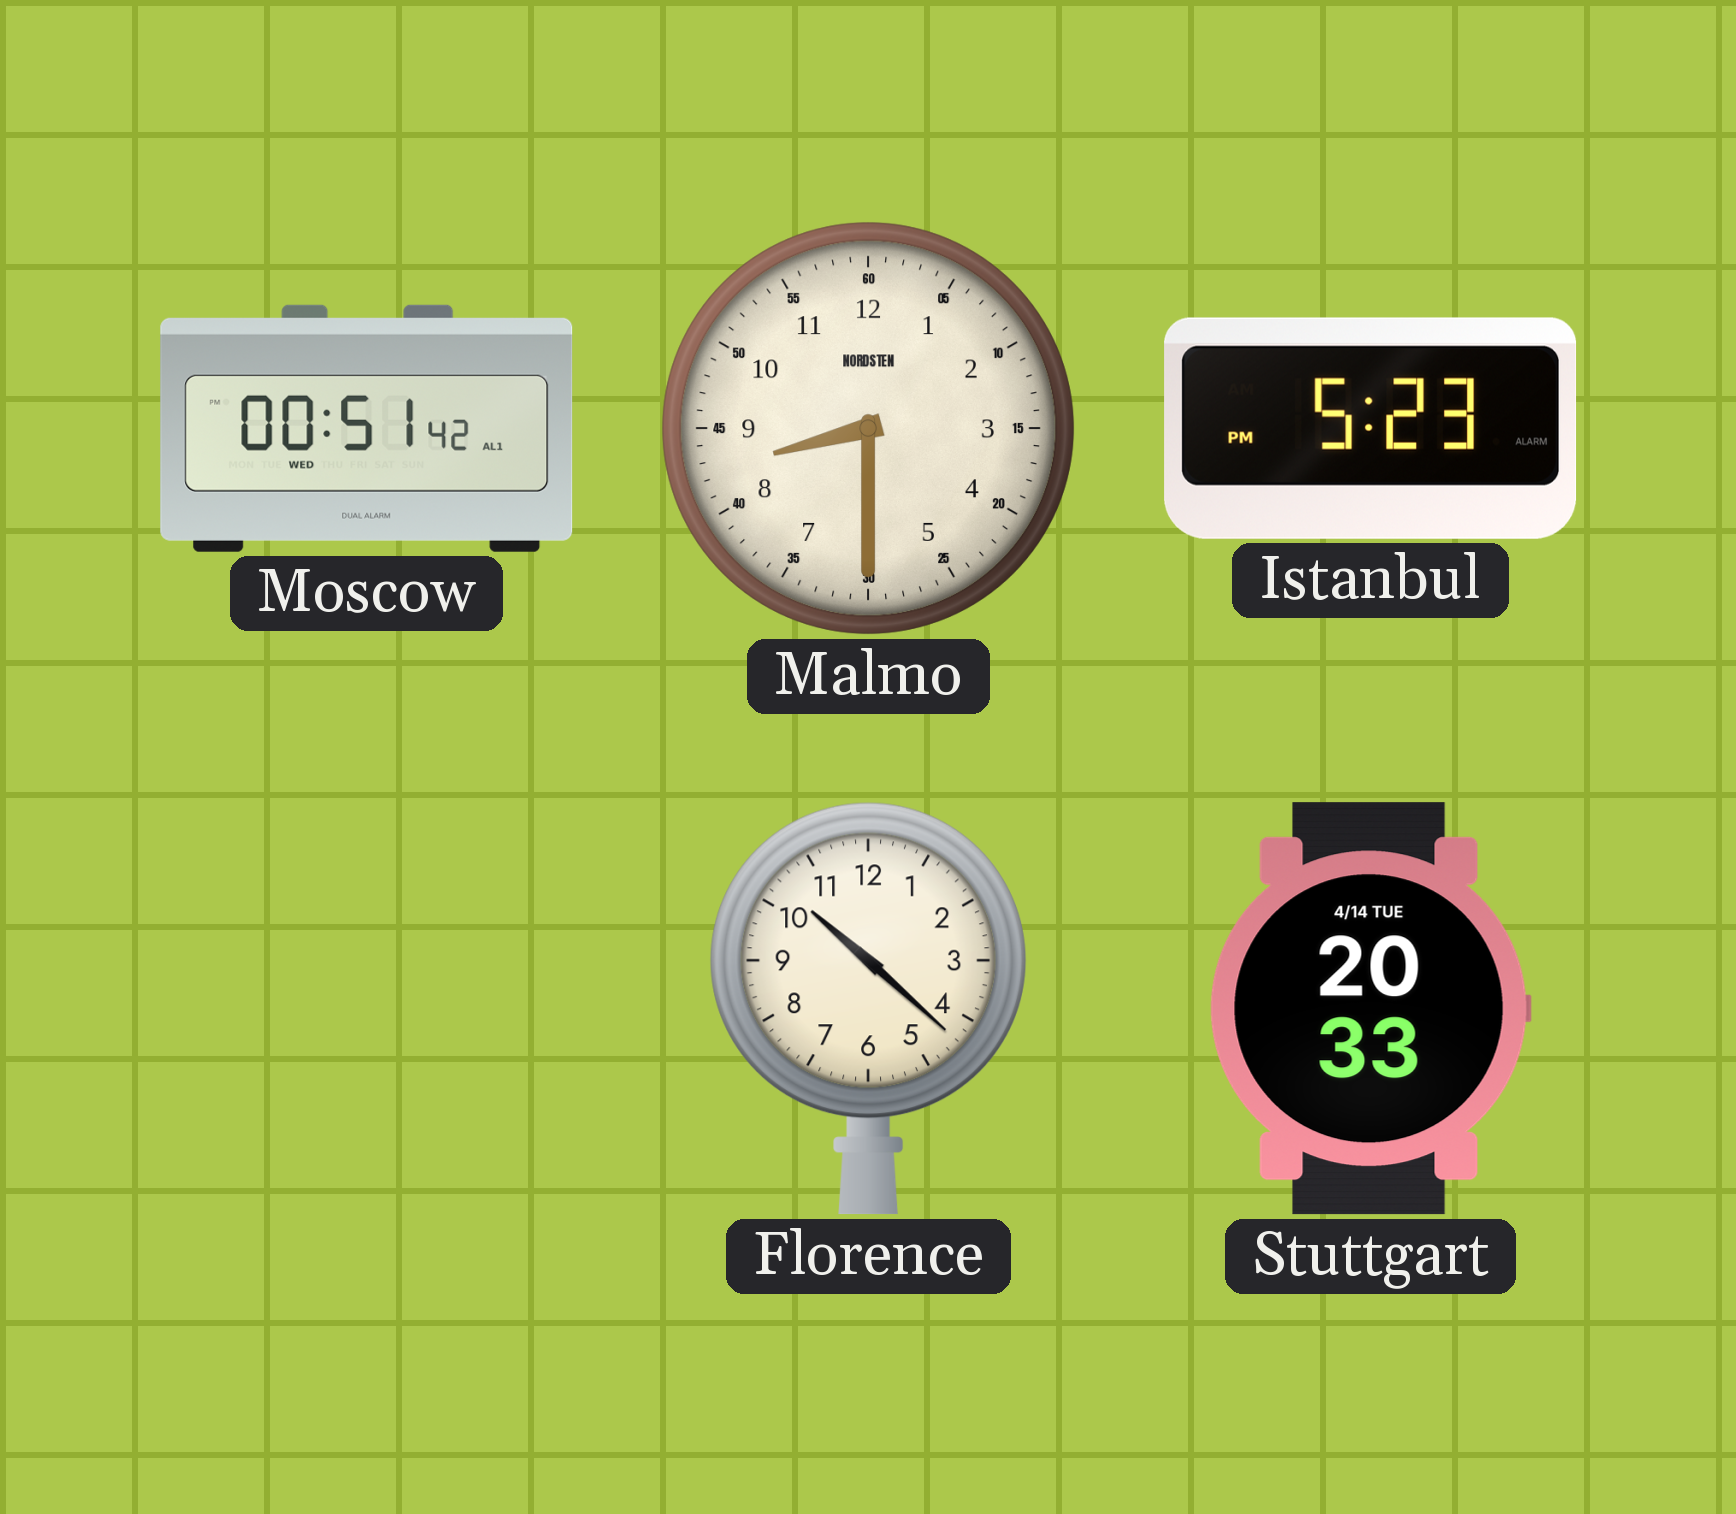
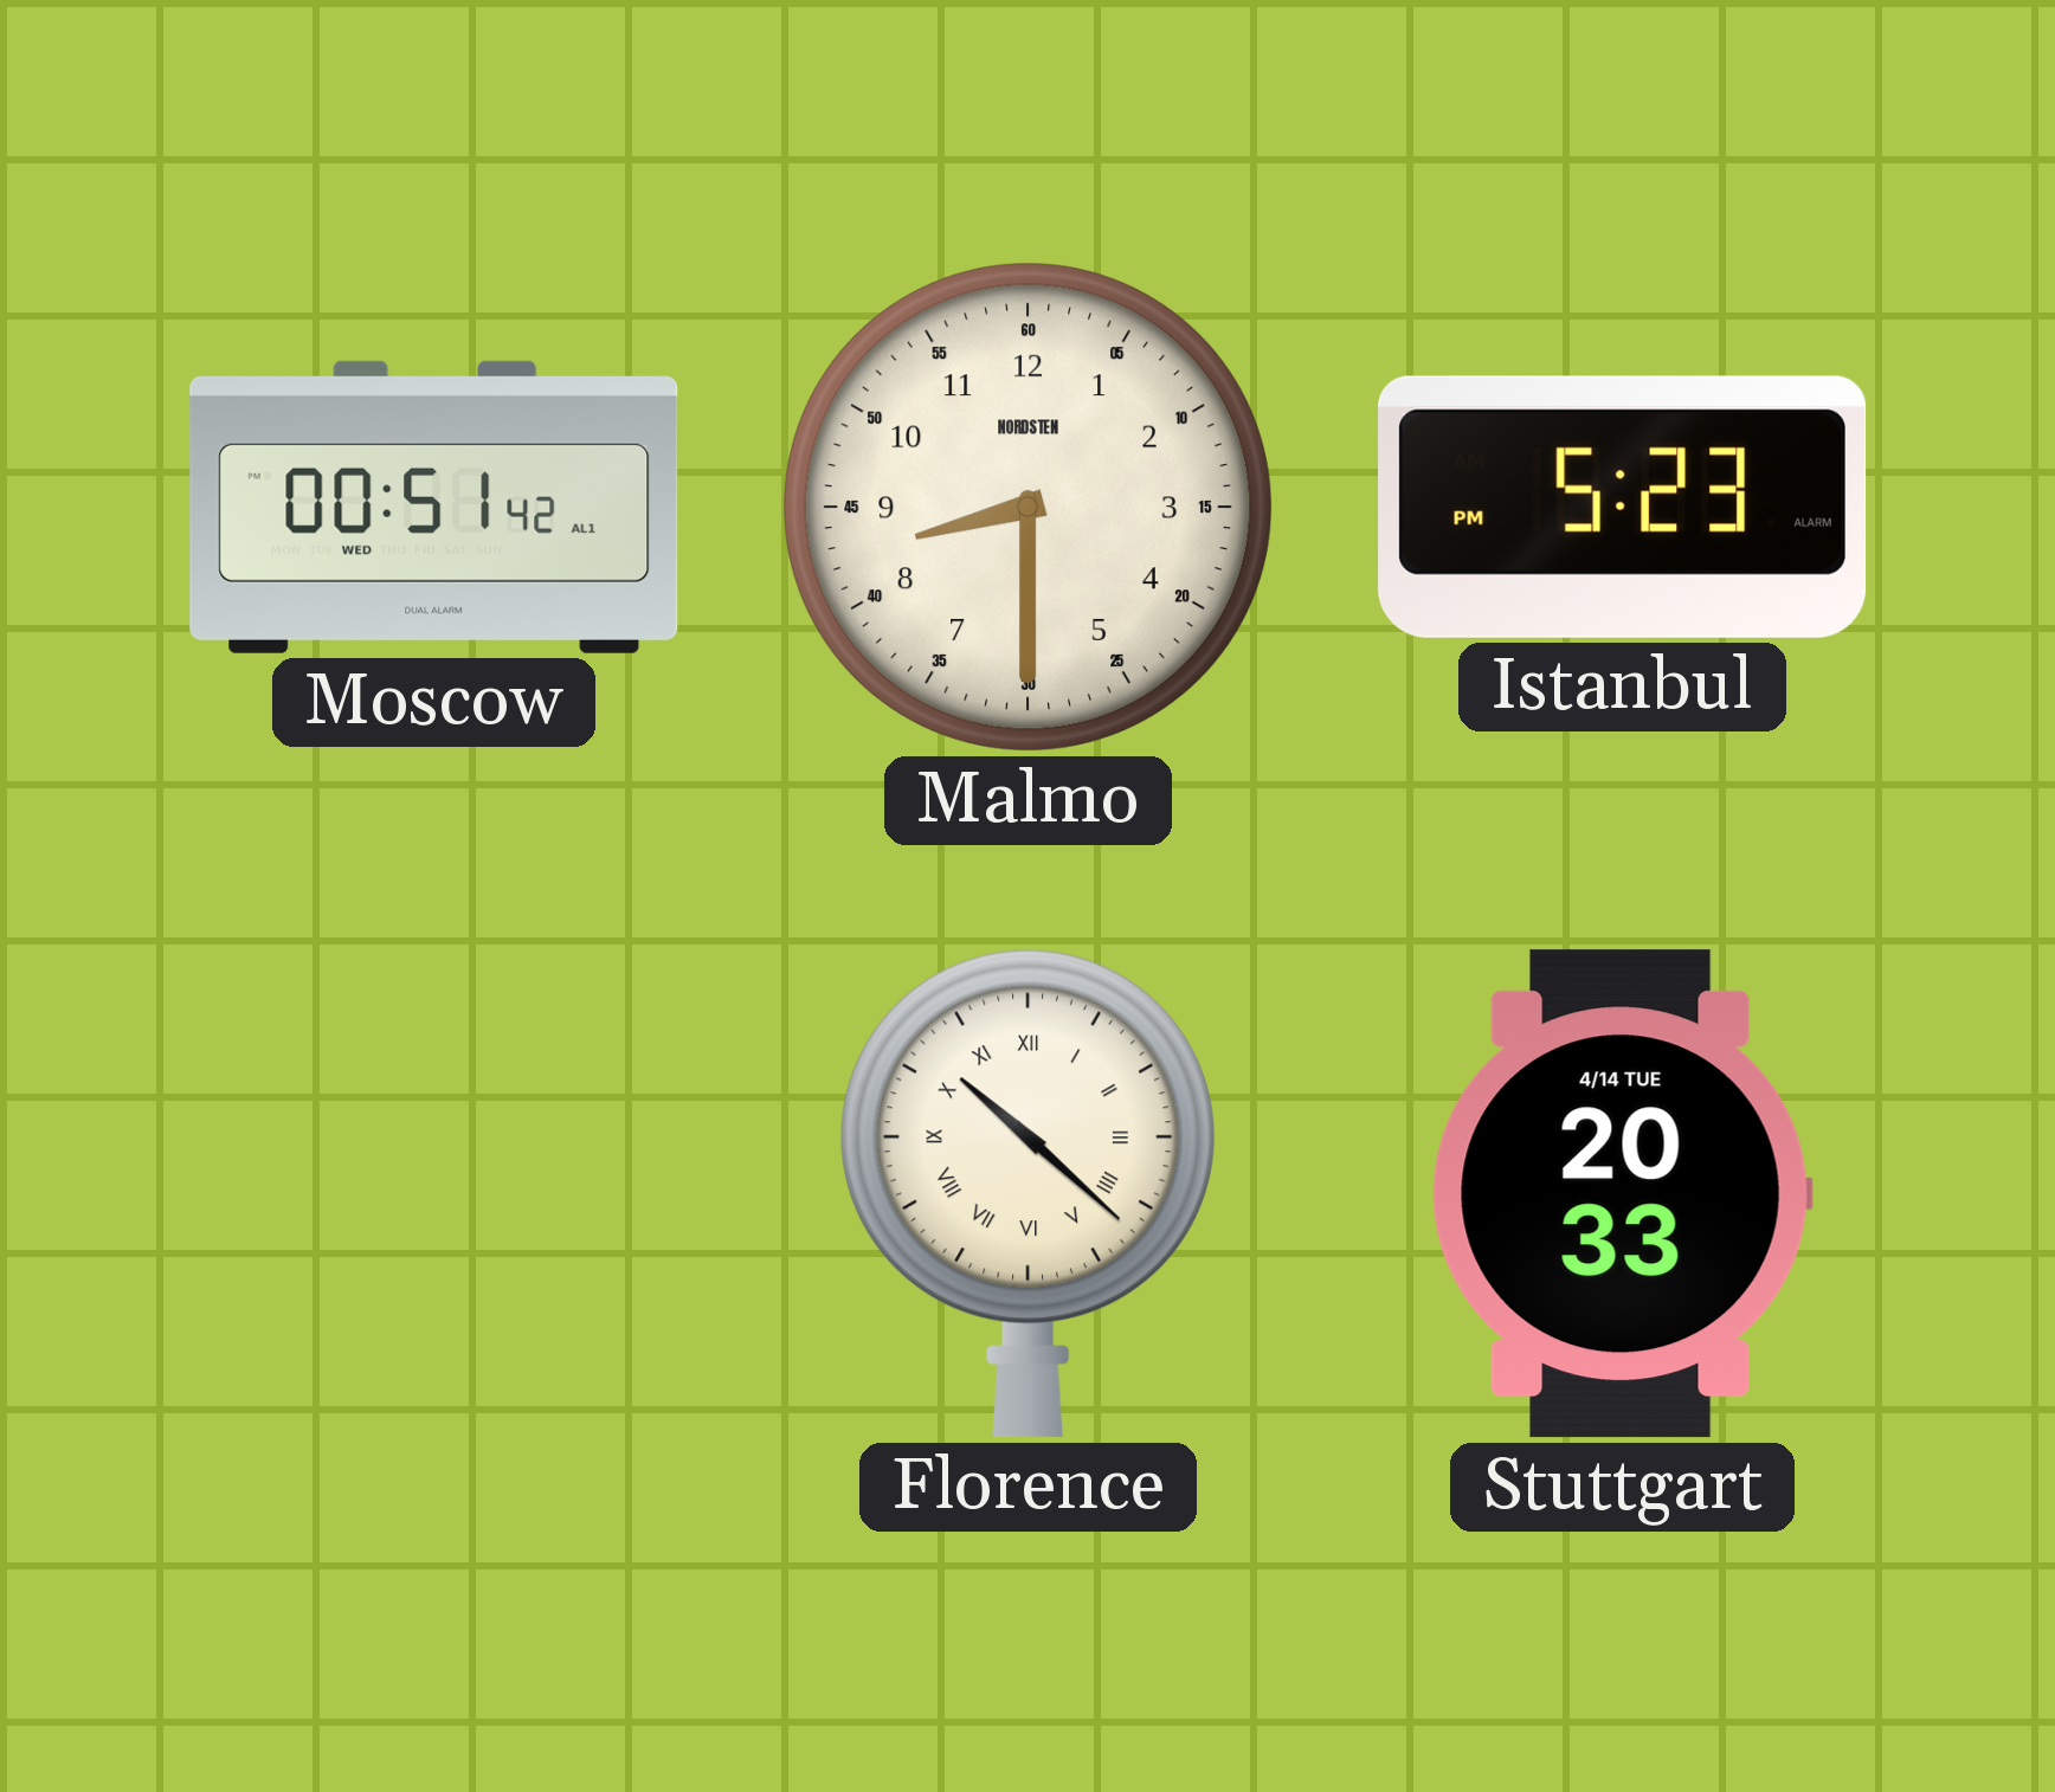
Florence numerals: Arabic -> Roman (1027, 1193)
